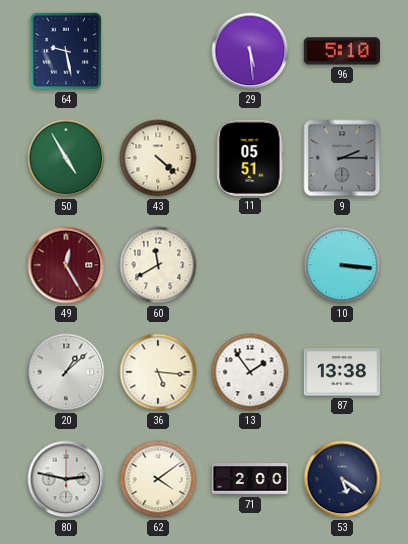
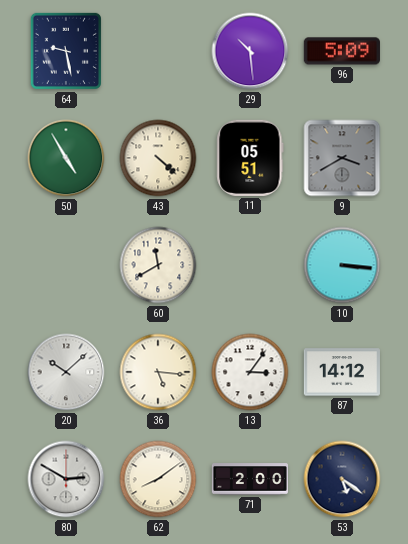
29: 5:29 -> 10:29 (250, 51)
96: 5:10 -> 5:09 (342, 51)
9: 2:15 -> 3:40 (342, 158)
49: 12:25 -> none (66, 265)
20: 1:08 -> 10:08 (66, 372)
13: 1:54 -> 3:06 (250, 372)
87: 13:38 -> 14:12 (342, 372)
80: 2:47 -> 2:50 (66, 479)
62: 4:09 -> 8:09 (158, 479)
